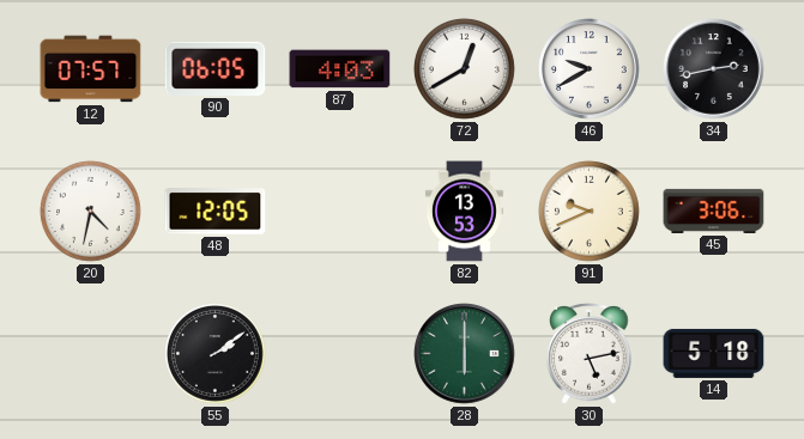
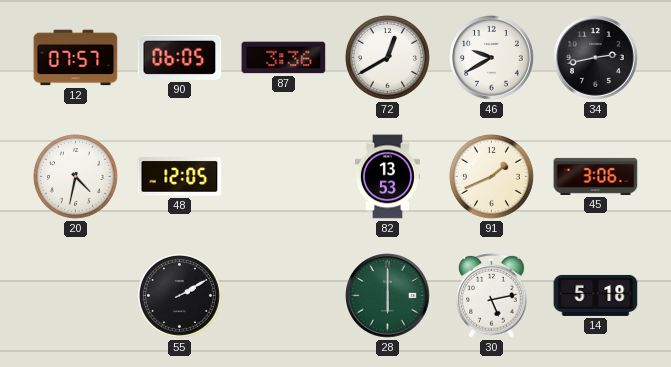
87: 4:03 -> 3:36 (284, 58)
91: 9:41 -> 1:41 (491, 176)
55: 2:09 -> 2:10 (179, 295)
